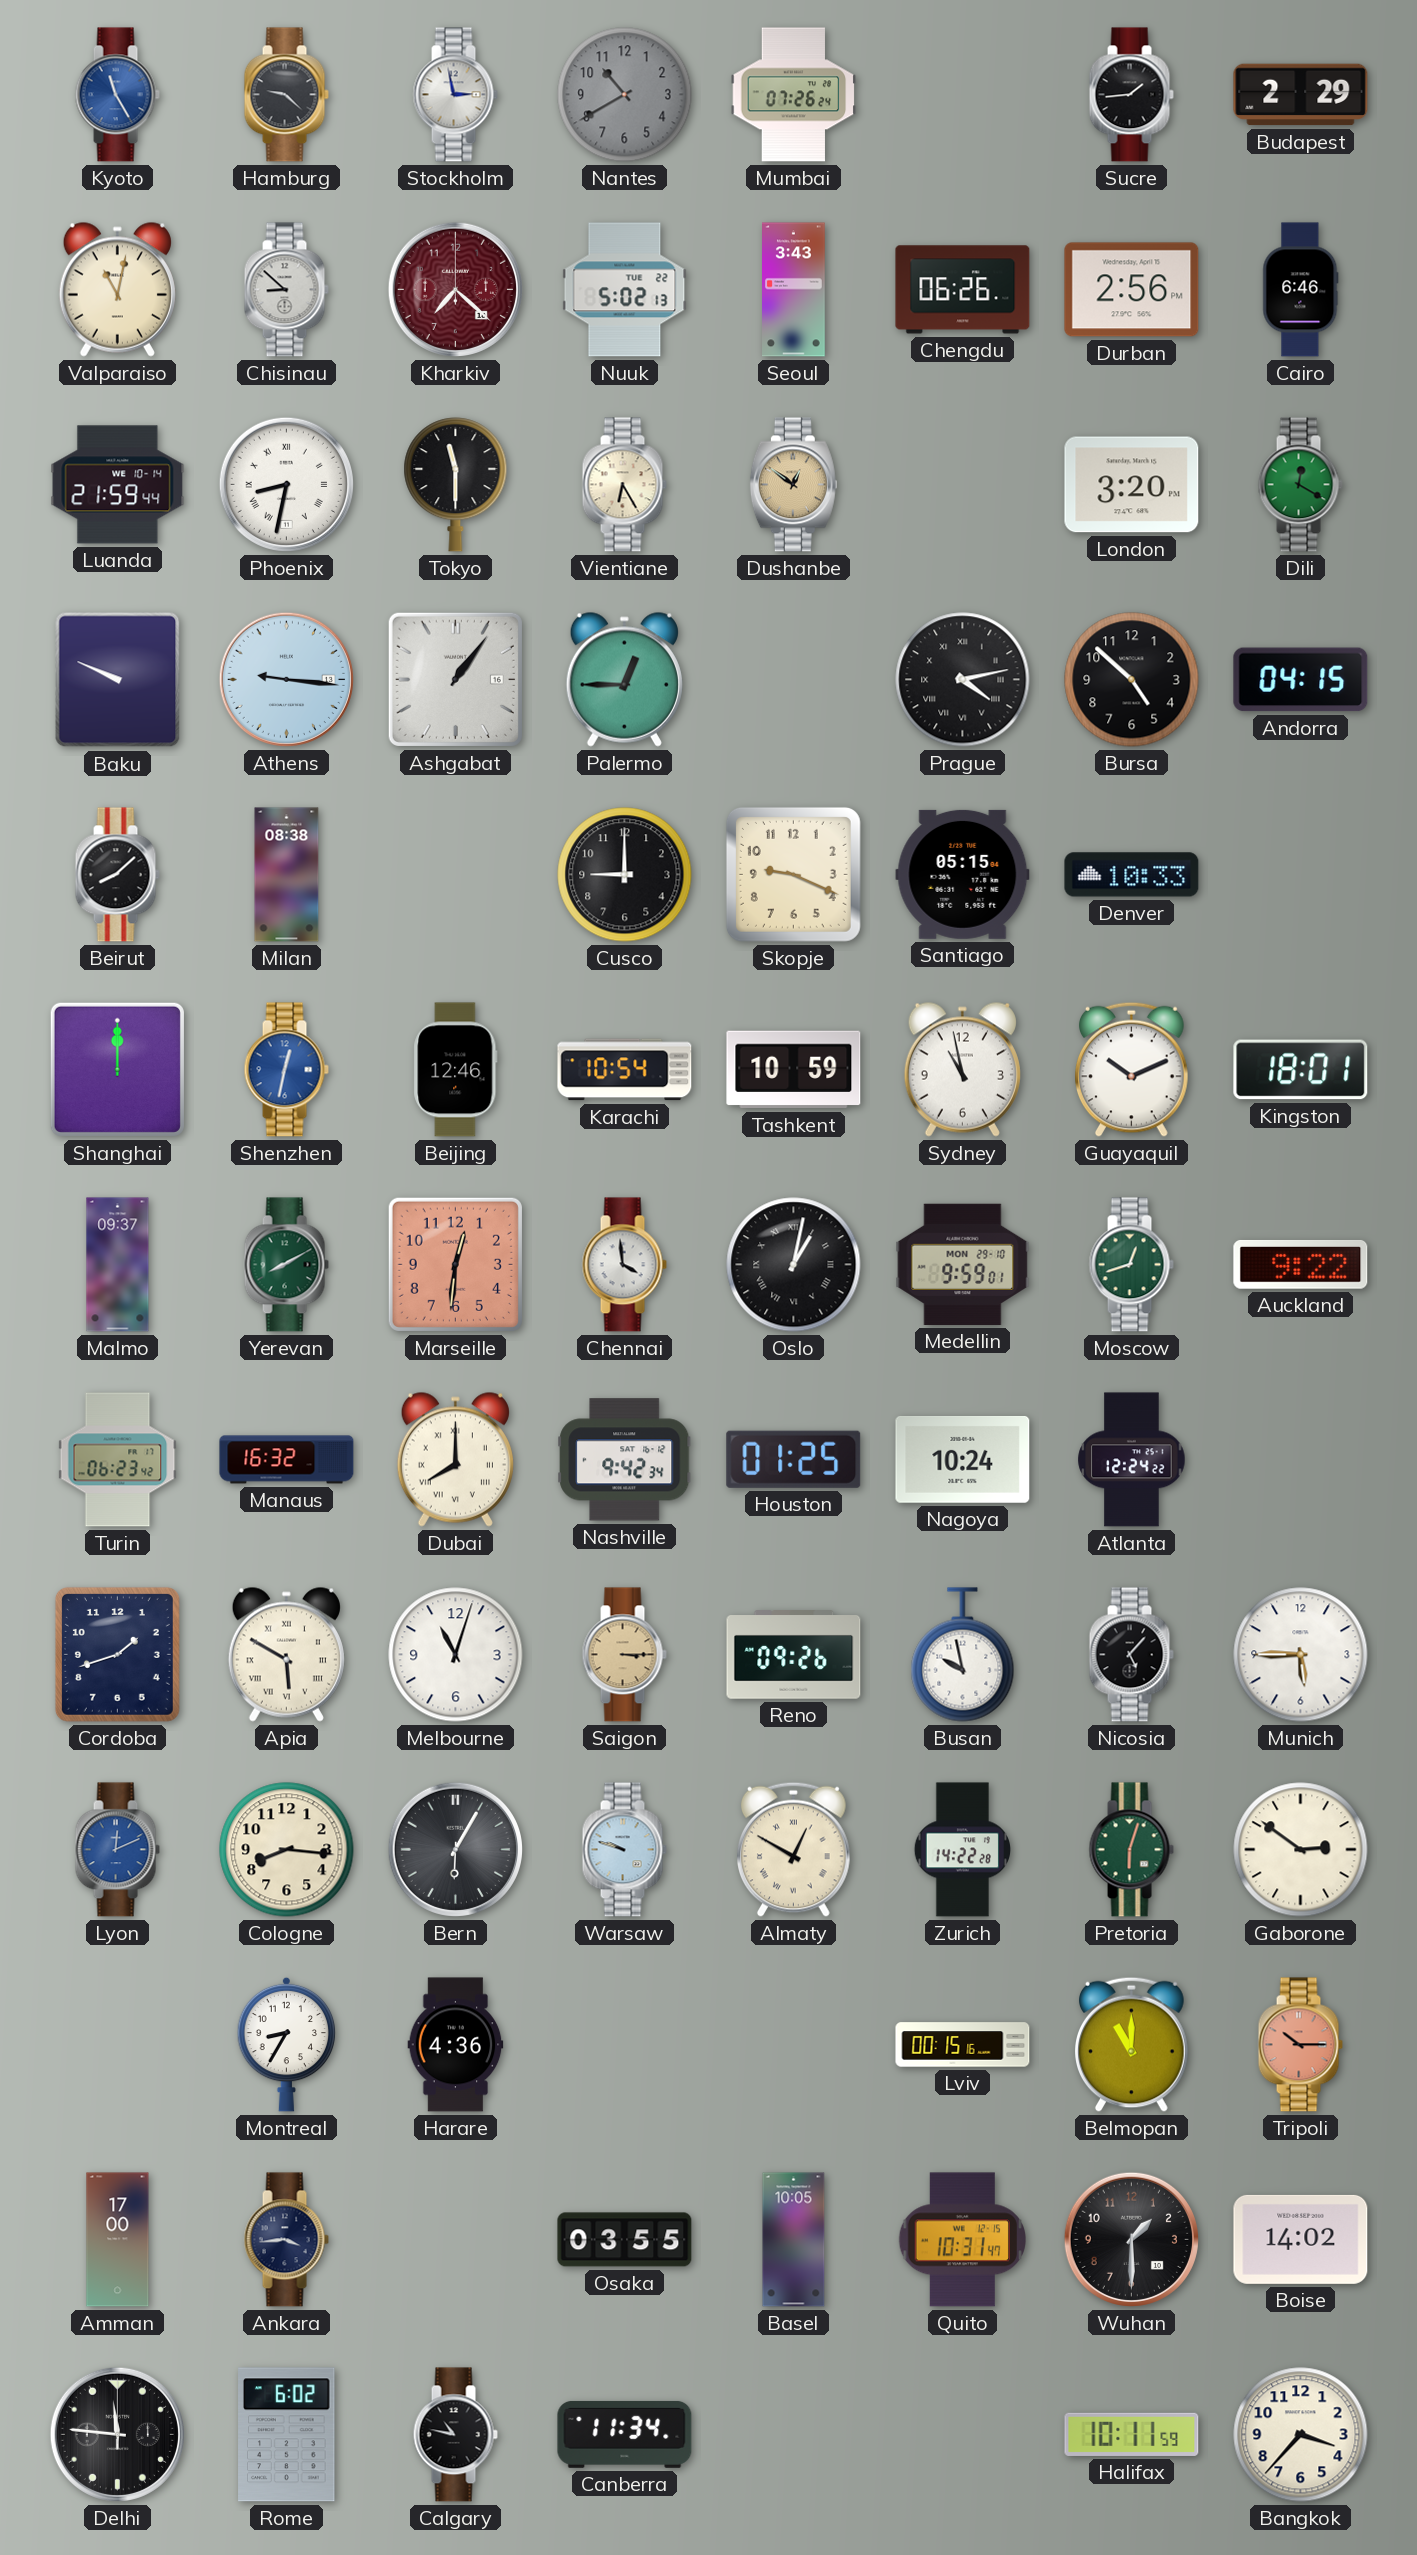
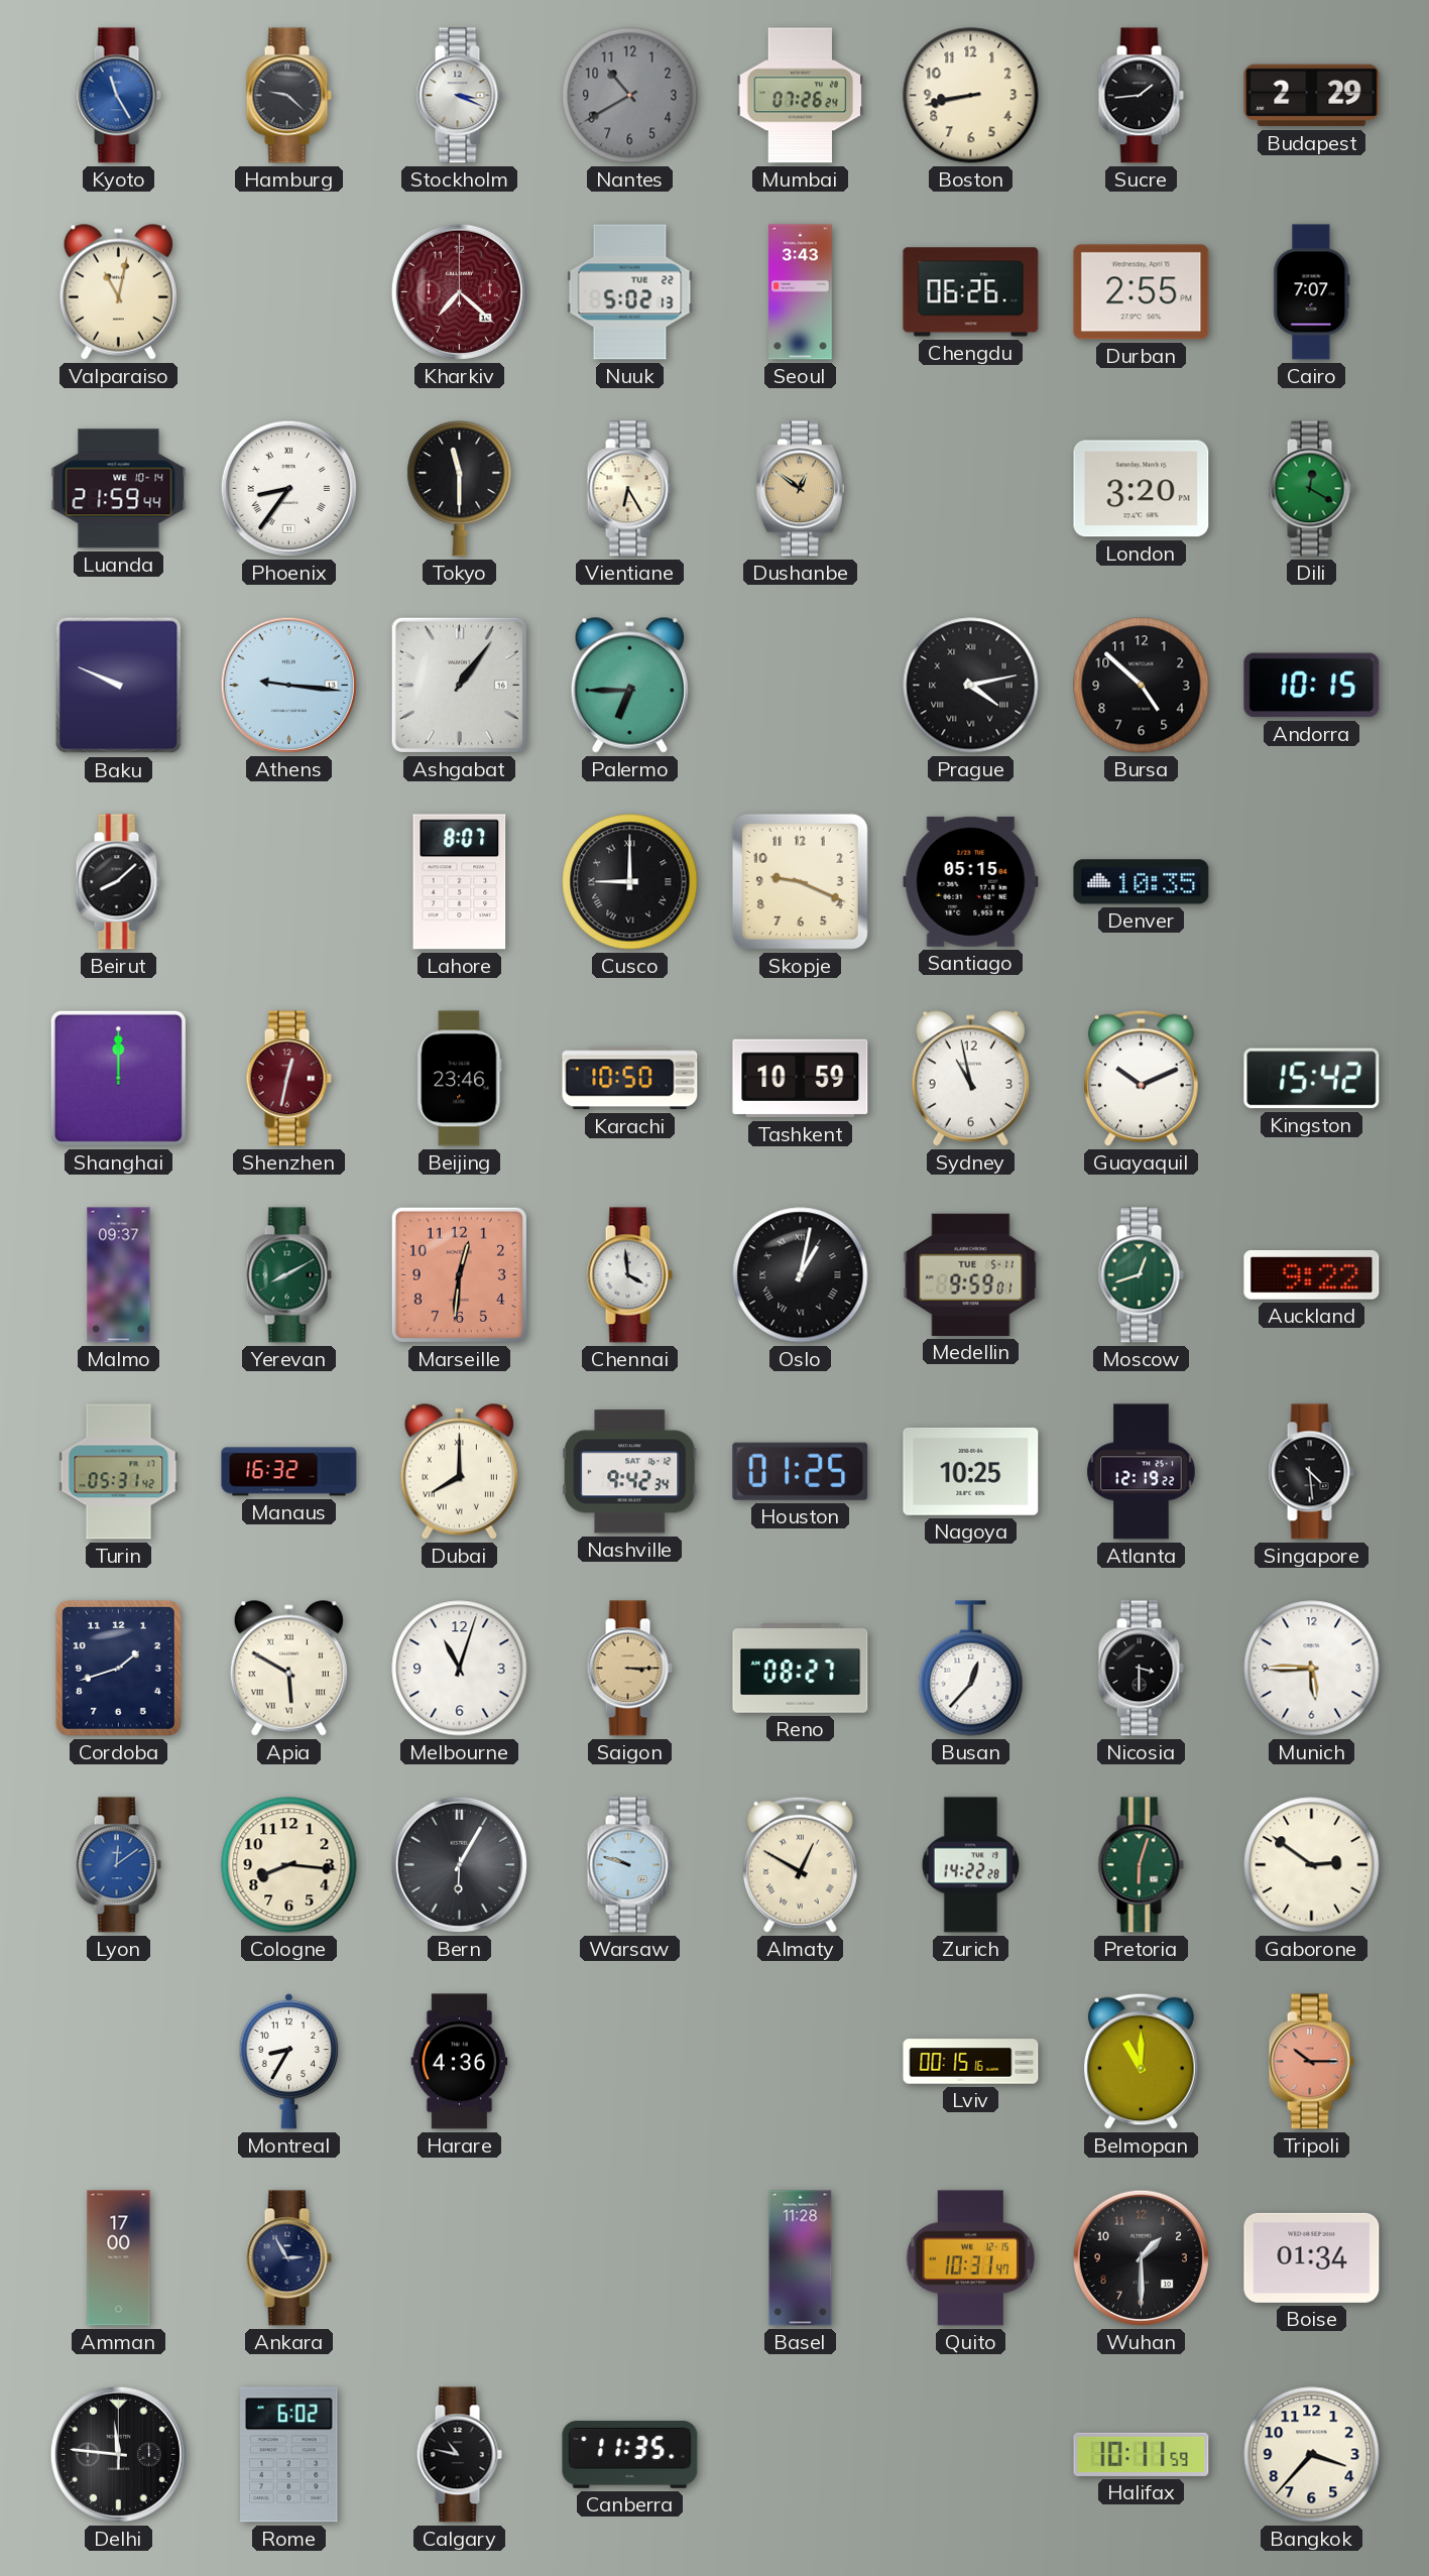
Stockholm: 2:58 -> 3:19 (459, 96)
Boston: none -> 8:43 (971, 96)
Chisinau: 8:52 -> none (286, 290)
Durban: 2:56 -> 2:55 (1142, 292)
Cairo: 6:46 -> 7:07 (1312, 292)
Phoenix: 8:32 -> 8:36 (288, 488)
Palermo: 12:45 -> 6:45 (629, 685)
Andorra: 04:15 -> 10:15 (1312, 686)
Milan: 08:38 -> none (287, 875)
Lahore: none -> 8:07 (460, 882)
Cusco numerals: Arabic -> Roman (630, 882)
Denver: 10:33 -> 10:35 (1142, 882)
Shenzhen dial: blue -> burgundy (288, 1079)
Beijing: 12:46 -> 23:46 (460, 1079)
Karachi: 10:54 -> 10:50 (630, 1079)
Kingston: 18:01 -> 15:42 (1312, 1079)
Medellin date: MON 29-10 -> TUE 5-11 (971, 1274)
Turin: 06:23 -> 05:31 (119, 1472)
Nagoya: 10:24 -> 10:25 (971, 1471)
Atlanta: 12:24 -> 12:19 (1142, 1472)
Singapore: none -> 4:29 (1311, 1472)
Reno: 09:26 -> 08:27 (801, 1669)
Busan: 9:58 -> 12:37 (971, 1669)
Nicosia: 5:07 -> 3:30 (1141, 1669)
Lyon: 12:11 -> 12:09 (118, 1865)
Ankara: 3:44 -> 2:55 (288, 2258)
Osaka: 03:55 -> none (625, 2240)
Basel: 10:05 -> 11:28 (801, 2258)
Boise: 14:02 -> 01:34 (1312, 2257)
Canberra: 11:34 -> 11:35 (630, 2454)
